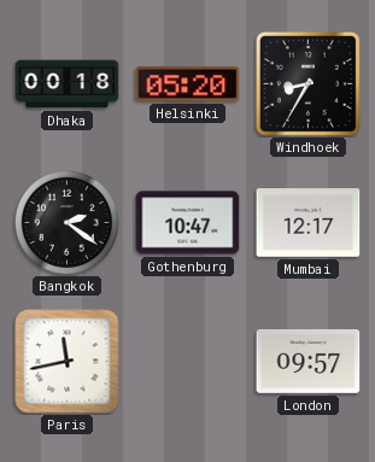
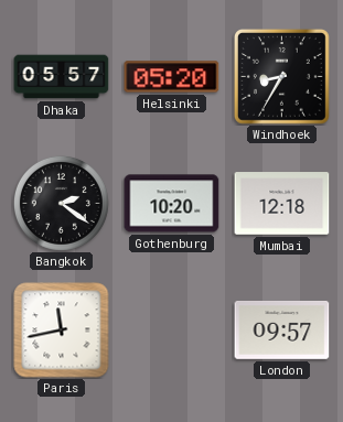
Dhaka: 00:18 -> 05:57 (62, 77)
Gothenburg: 10:47 -> 10:20 (172, 204)
Mumbai: 12:17 -> 12:18 (282, 204)
